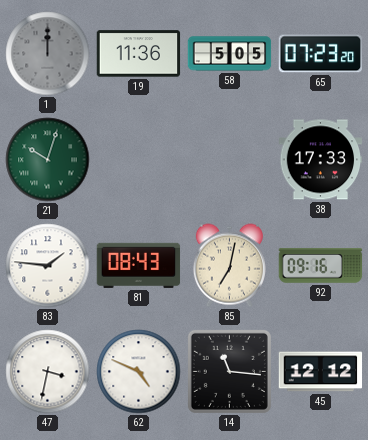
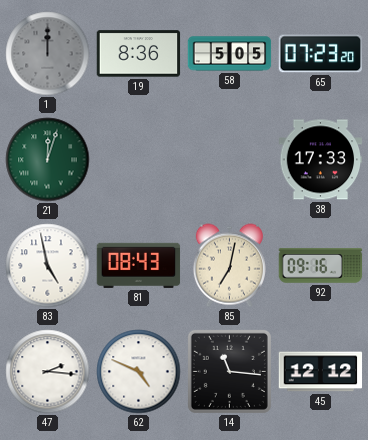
19: 11:36 -> 8:36 (139, 54)
21: 10:03 -> 12:03 (48, 160)
83: 1:46 -> 4:58 (48, 266)
47: 3:32 -> 2:16 (48, 372)
